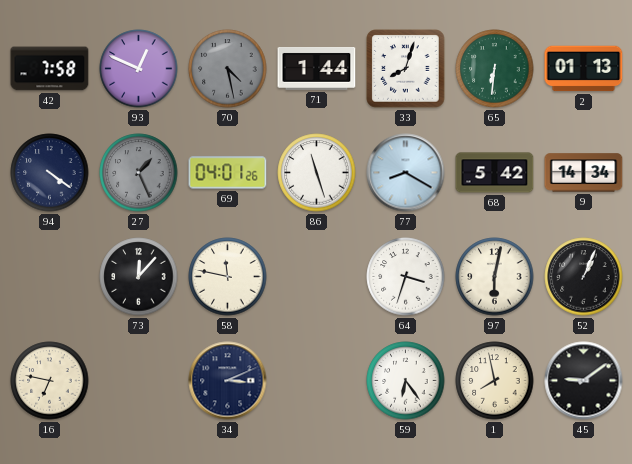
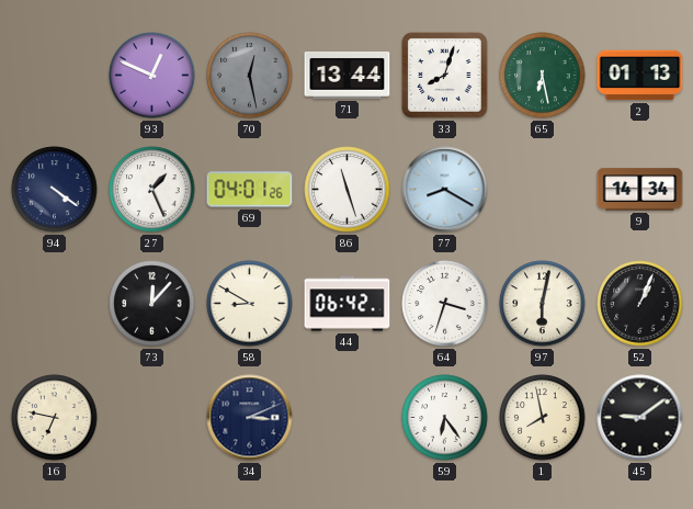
42: 7:58 -> none (50, 69)
70: 4:28 -> 12:28 (250, 76)
71: 1:44 -> 13:44 (348, 76)
65: 6:31 -> 6:28 (543, 76)
27 dial: grey -> white (152, 190)
68: 5:42 -> none (495, 173)
58: 11:47 -> 8:50 (250, 304)
44: none -> 06:42 (348, 304)
